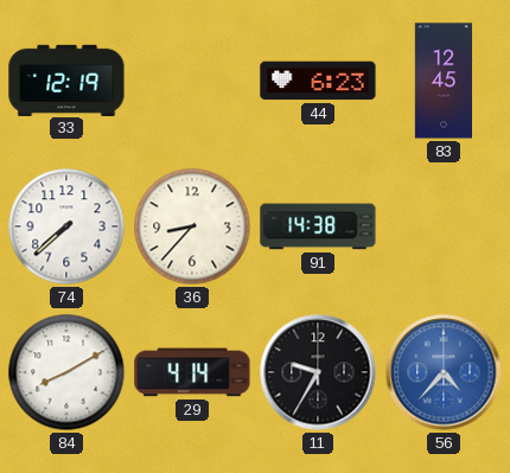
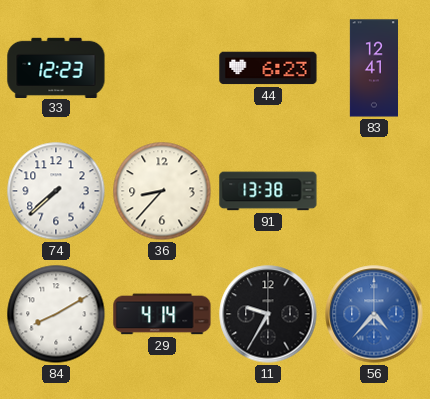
33: 12:19 -> 12:23 (56, 67)
83: 12:45 -> 12:41 (373, 68)
91: 14:38 -> 13:38 (268, 191)
